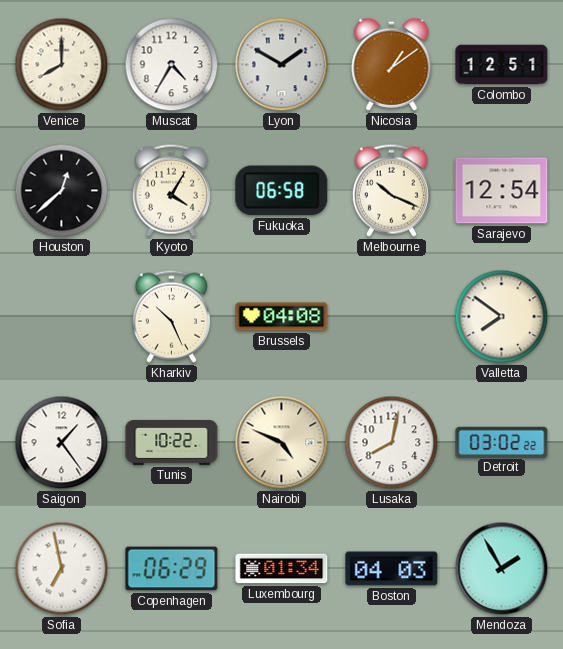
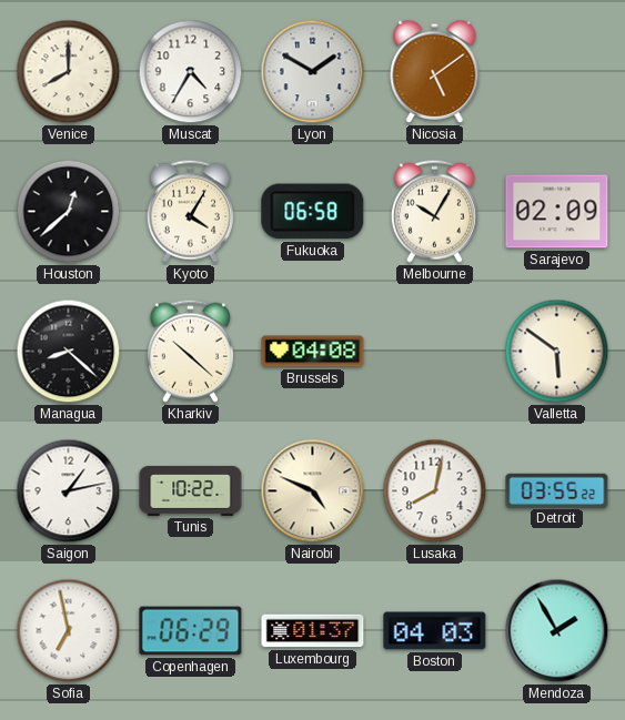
Nicosia: 1:09 -> 5:09 (435, 71)
Colombo: 12:51 -> none (502, 65)
Melbourne: 10:19 -> 10:05 (434, 211)
Sarajevo: 12:54 -> 02:09 (557, 212)
Managua: none -> 8:22 (69, 352)
Kharkiv: 10:26 -> 10:22 (190, 351)
Valletta: 7:51 -> 5:51 (557, 352)
Saigon: 1:24 -> 1:13 (69, 491)
Detroit: 03:02 -> 03:55 (557, 490)
Luxembourg: 01:34 -> 01:37 (313, 631)
